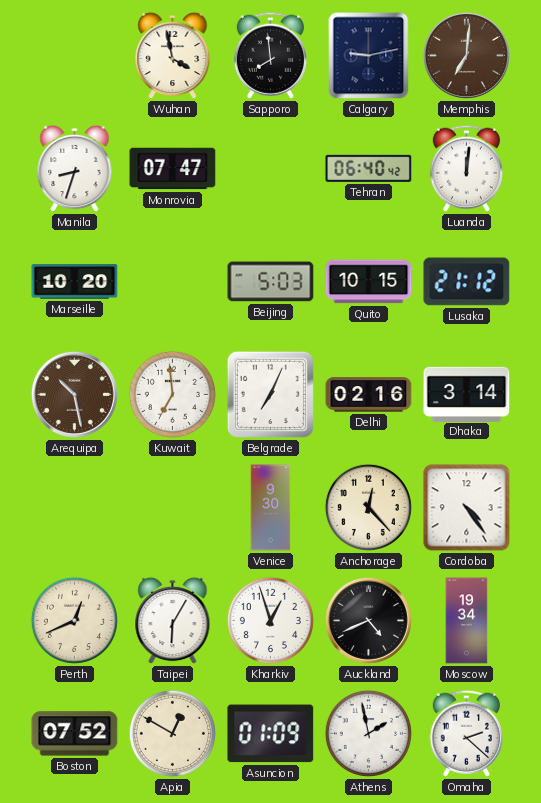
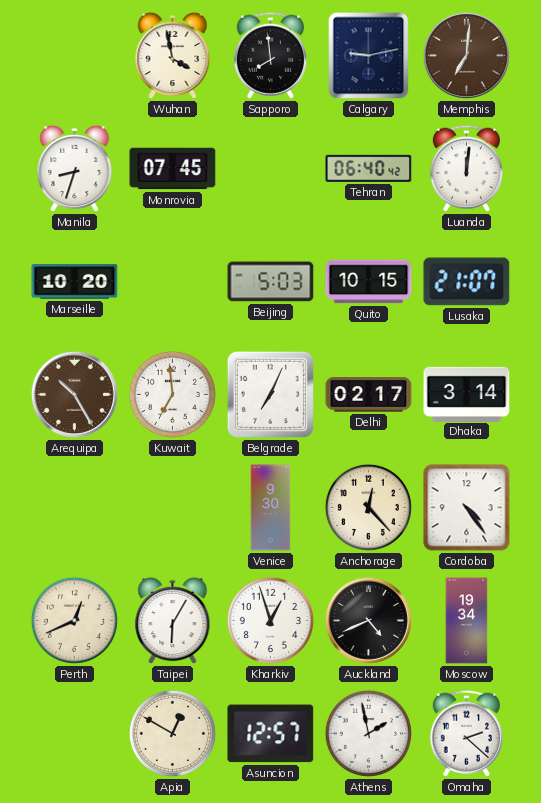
Monrovia: 07:47 -> 07:45 (173, 169)
Lusaka: 21:12 -> 21:07 (467, 282)
Arequipa: 10:28 -> 10:25 (74, 394)
Delhi: 02:16 -> 02:17 (369, 395)
Boston: 07:52 -> none (75, 734)
Asuncion: 01:09 -> 12:57 (271, 734)
